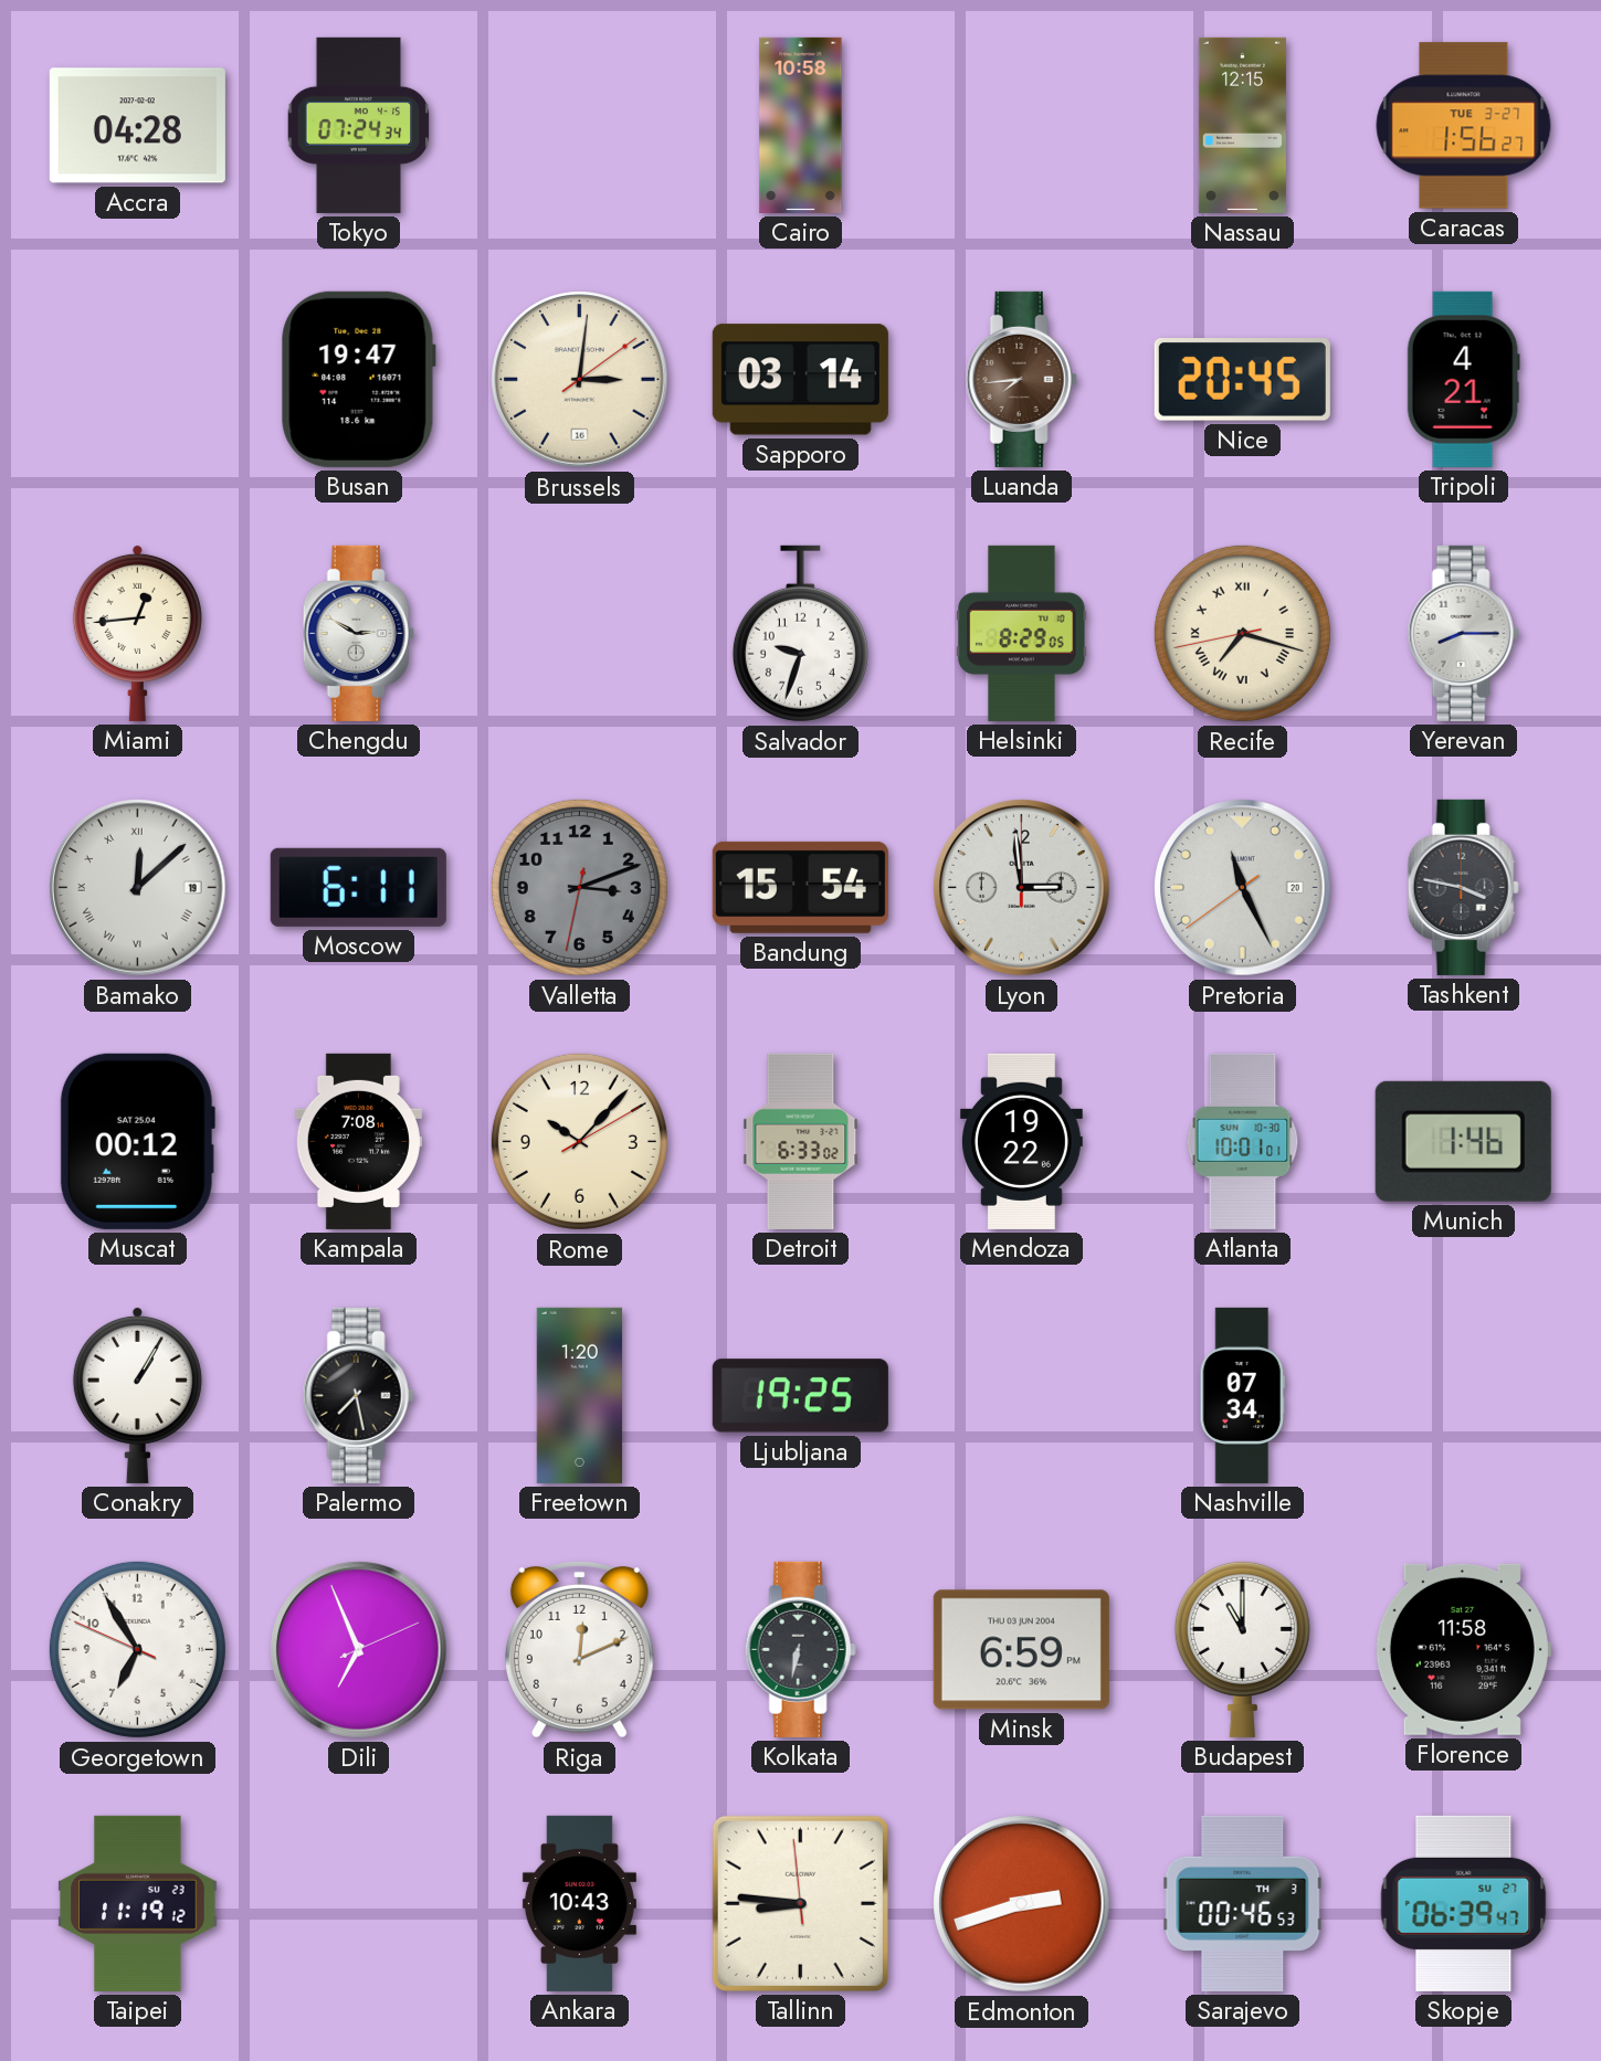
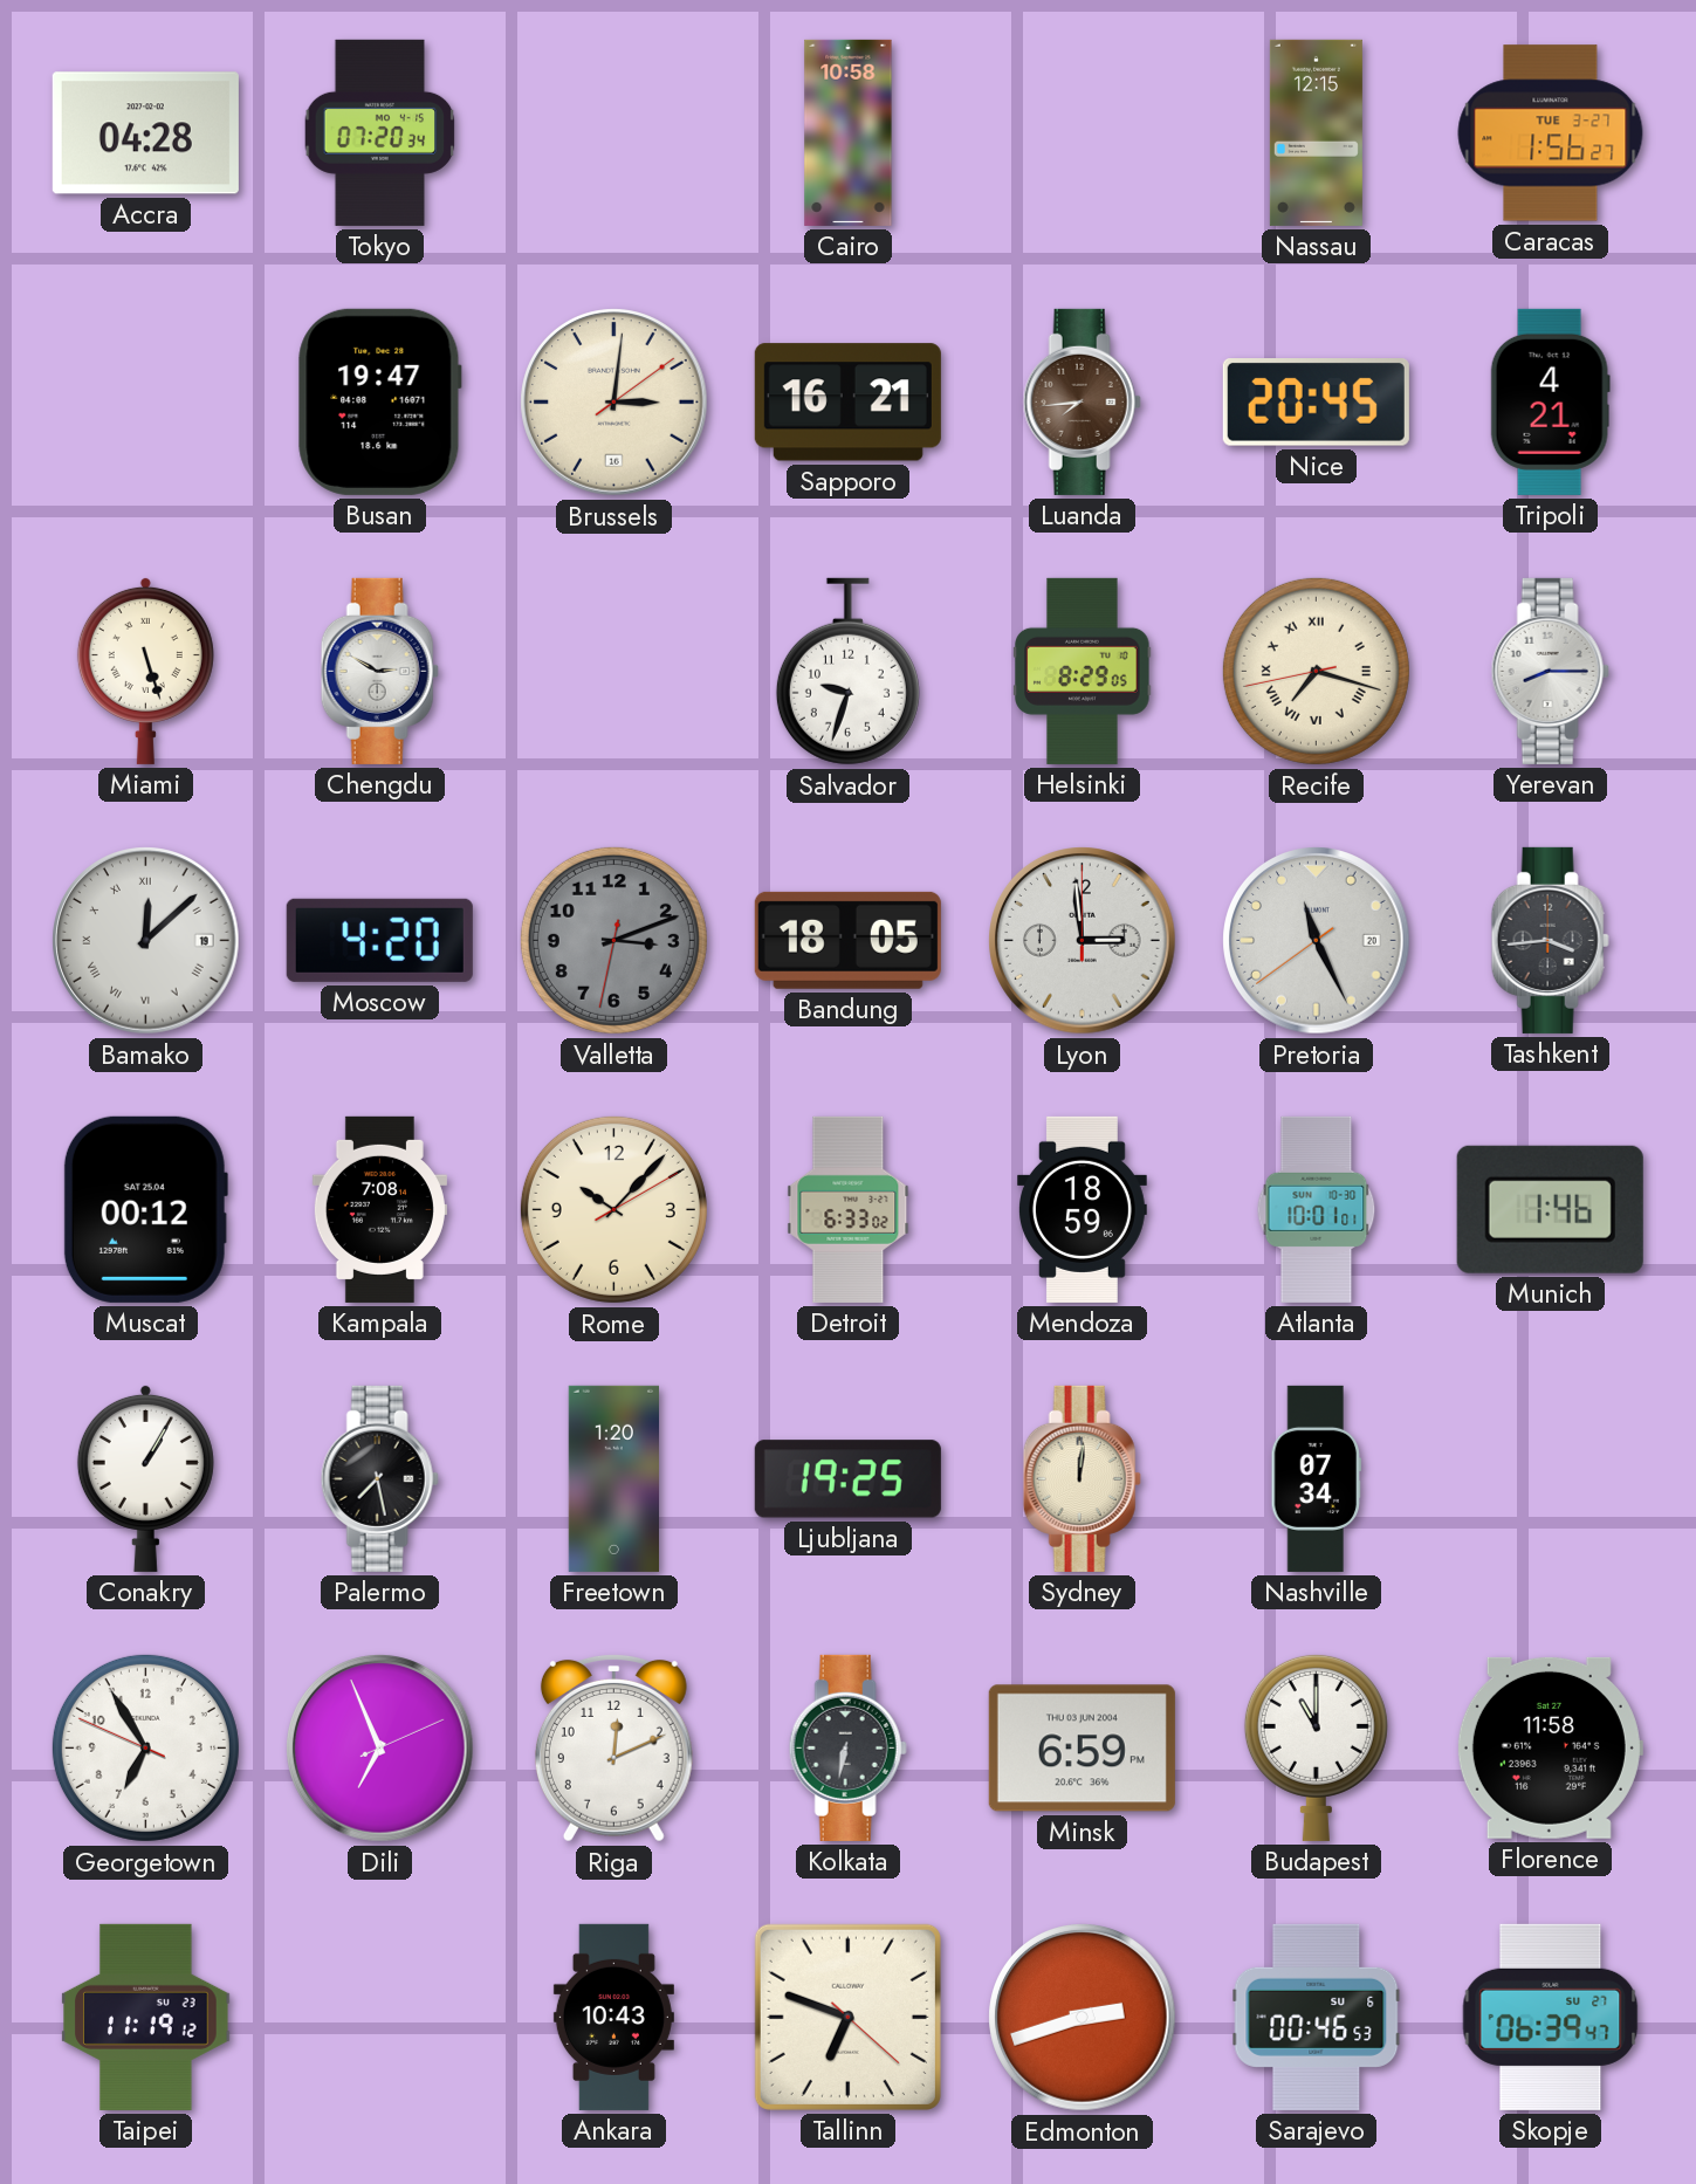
Tokyo: 07:24 -> 07:20 (380, 132)
Sapporo: 03:14 -> 16:21 (847, 403)
Miami: 12:44 -> 5:27 (145, 671)
Moscow: 6:11 -> 4:20 (379, 940)
Bandung: 15:54 -> 18:05 (847, 940)
Tashkent: 3:47 -> 3:44 (1550, 940)
Mendoza: 19:22 -> 18:59 (1082, 1209)
Sydney: none -> 12:01 (1082, 1478)
Tallinn: 8:45 -> 6:48 (847, 2017)
Sarajevo date: TH 3 -> SU 6 (1317, 2017)
